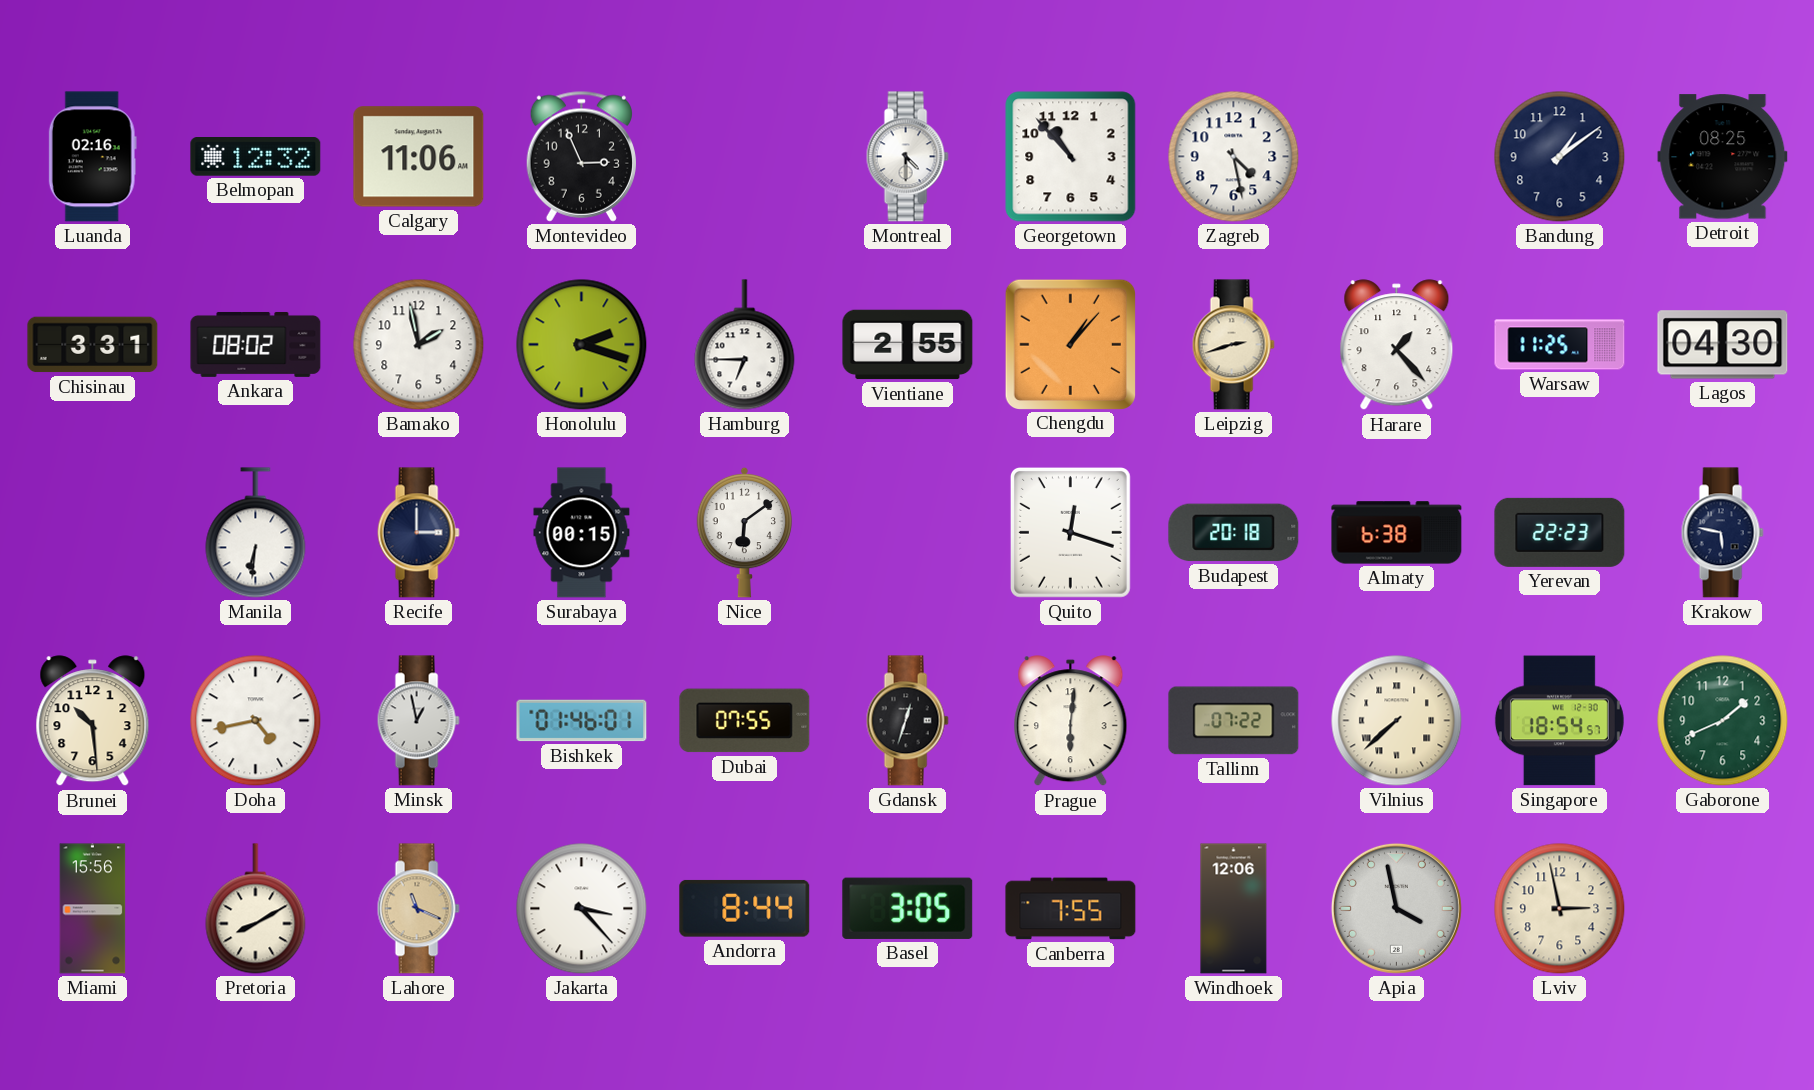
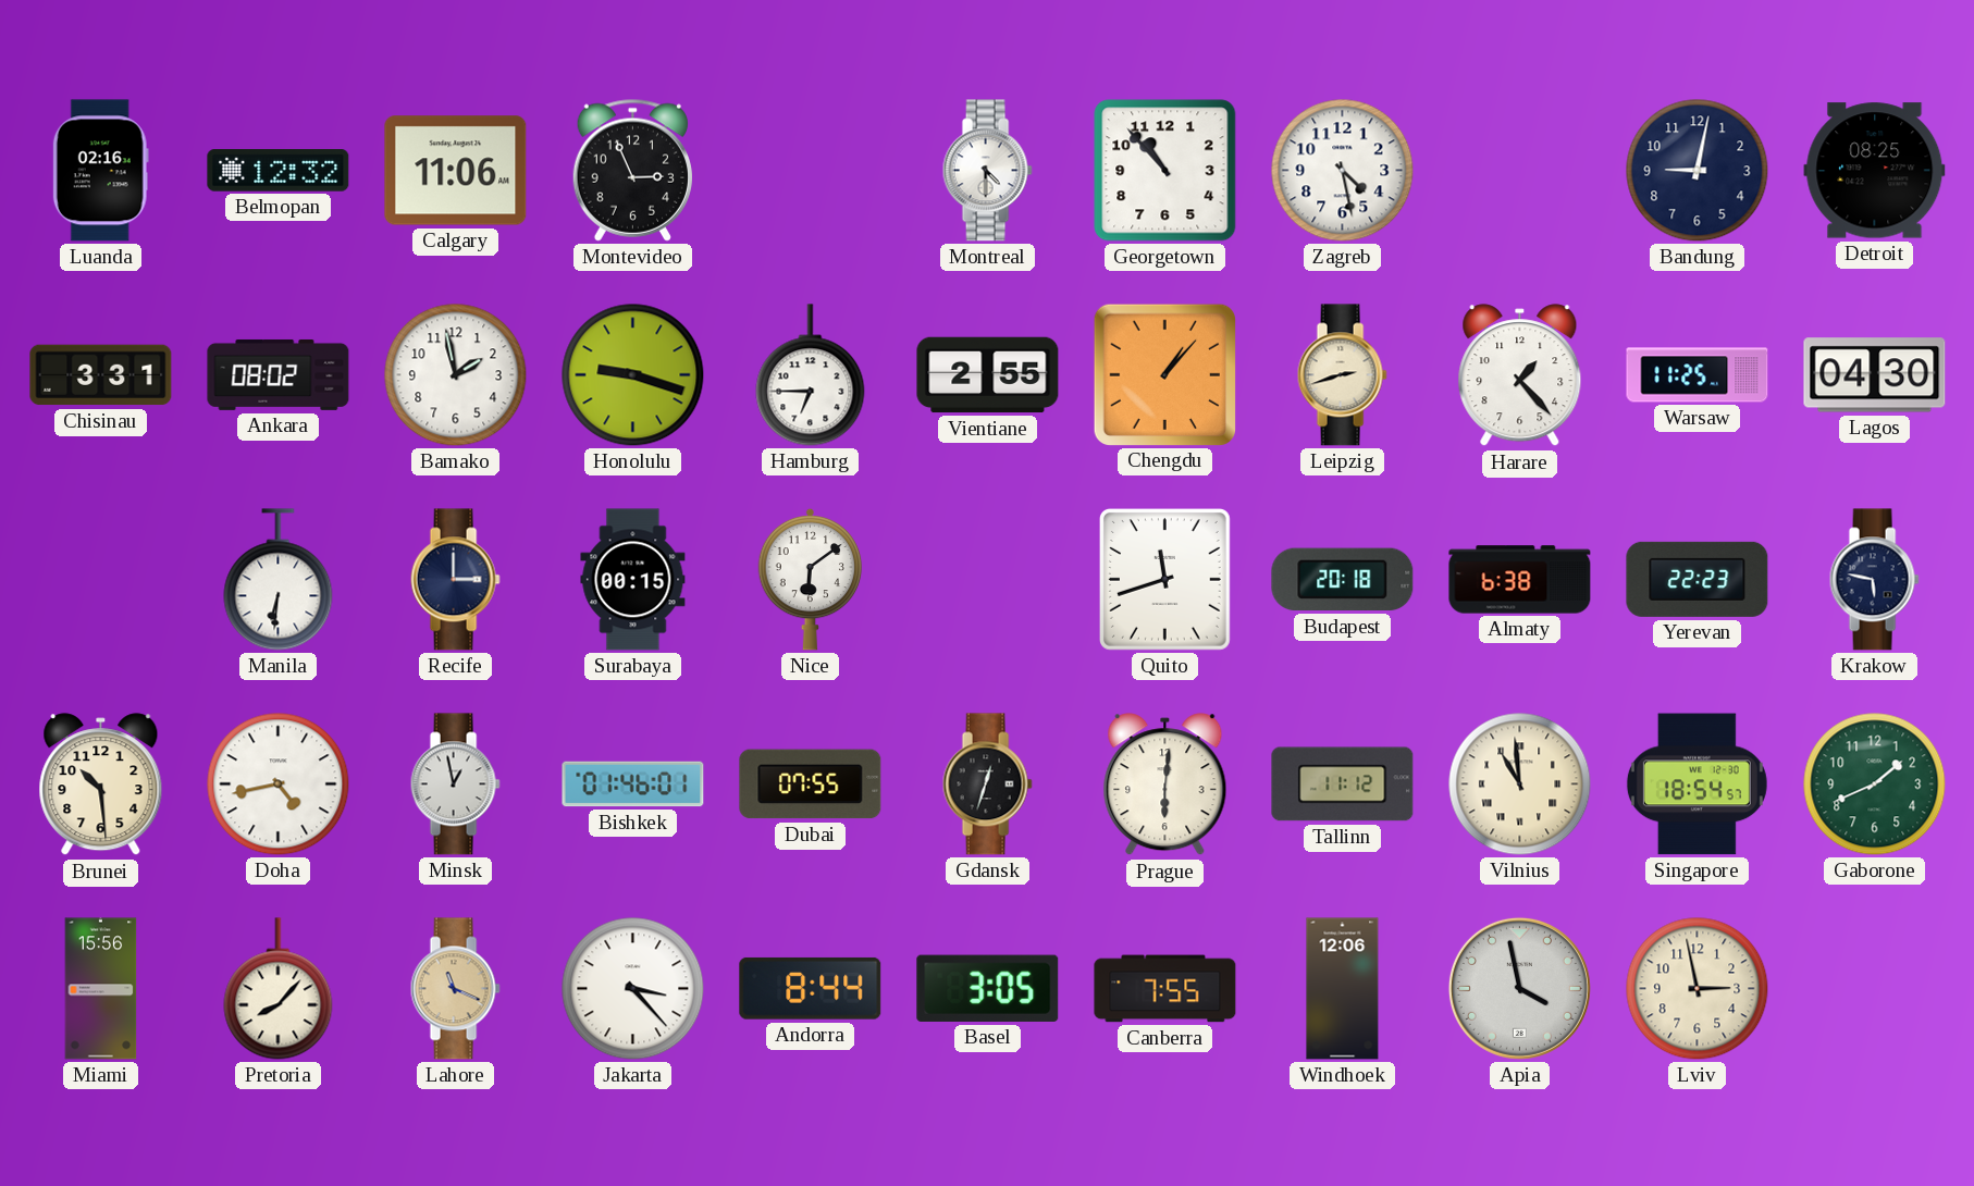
Bandung: 1:09 -> 9:02 (1698, 171)
Honolulu: 2:18 -> 9:18 (633, 375)
Quito: 12:18 -> 11:42 (1164, 580)
Tallinn: 07:22 -> 11:12 (1343, 785)
Vilnius: 7:38 -> 10:59 (1520, 785)
Pretoria: 8:10 -> 8:07 (279, 989)
